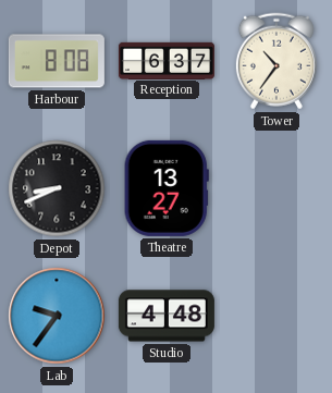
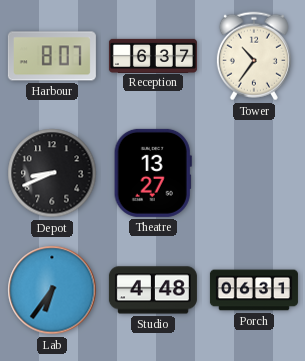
Harbour: 8:08 -> 8:07 (52, 56)
Lab: 9:36 -> 6:36 (52, 290)
Porch: none -> 06:31 (254, 290)
